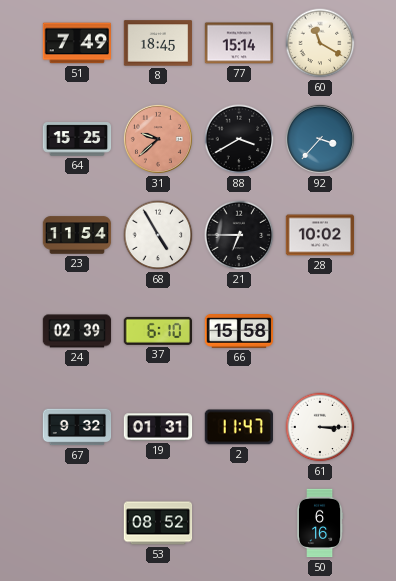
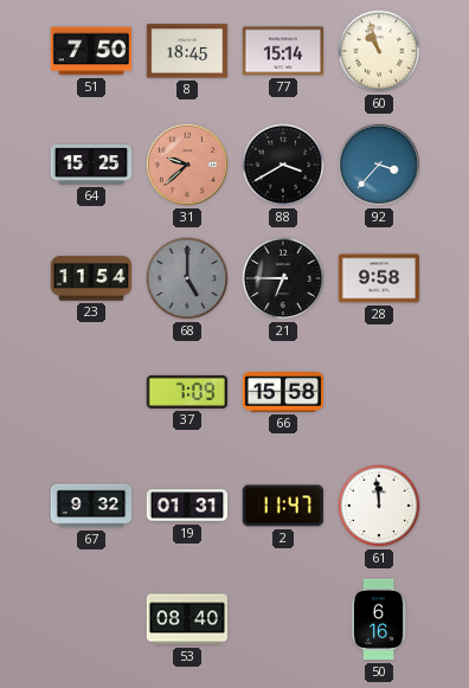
51: 7:49 -> 7:50 (91, 51)
60: 11:20 -> 10:57 (379, 51)
68: 4:55 -> 5:00 (187, 278)
68 dial: white -> grey (187, 278)
28: 10:02 -> 9:58 (379, 278)
24: 02:39 -> none (77, 331)
37: 6:10 -> 7:09 (186, 392)
61: 3:15 -> 11:59 (379, 506)
53: 08:52 -> 08:40 (187, 619)
